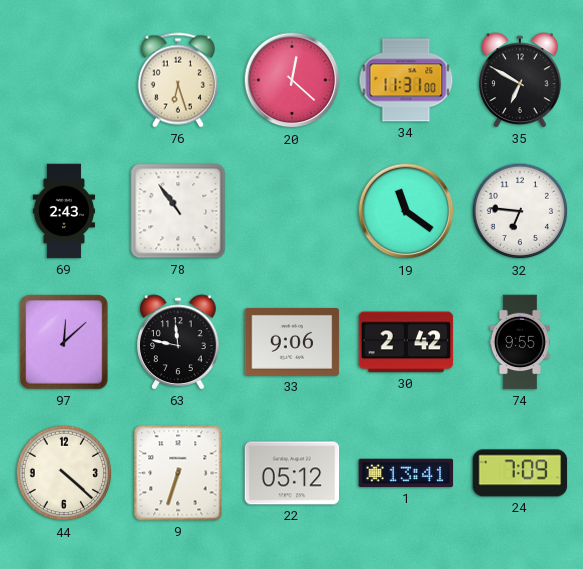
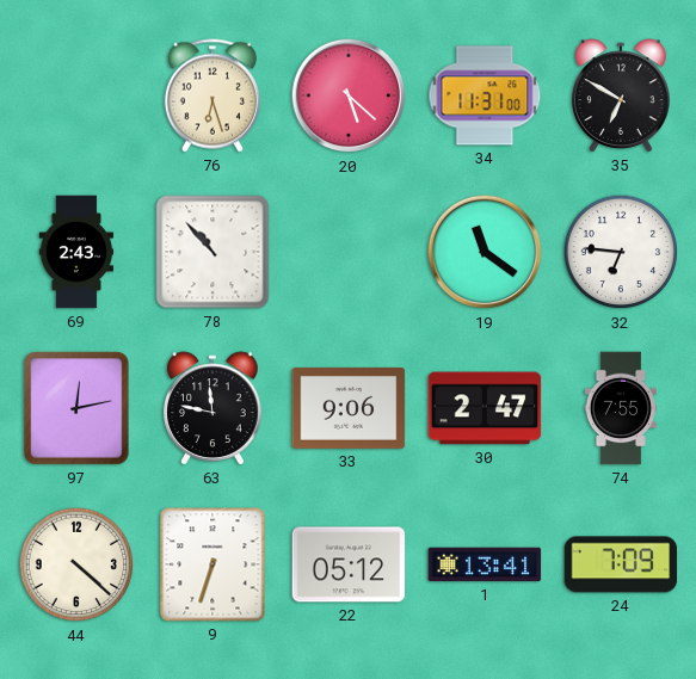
20: 12:22 -> 5:22 (349, 95)
78: 10:54 -> 10:53 (213, 252)
97: 12:08 -> 12:13 (76, 408)
30: 2:42 -> 2:47 (485, 408)
74: 9:55 -> 7:55 (621, 408)
